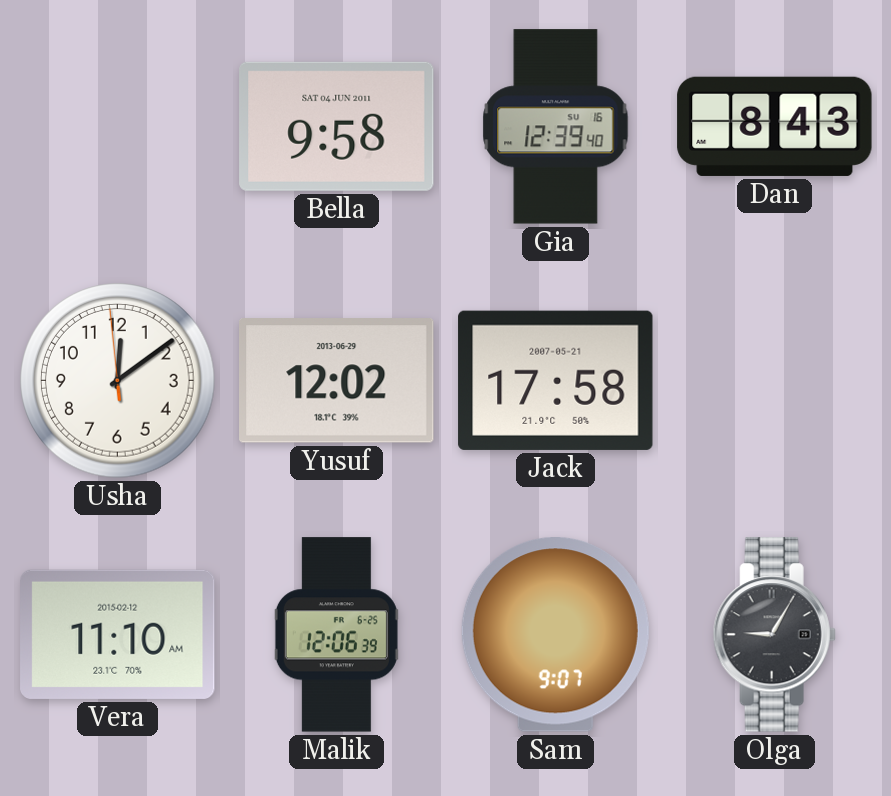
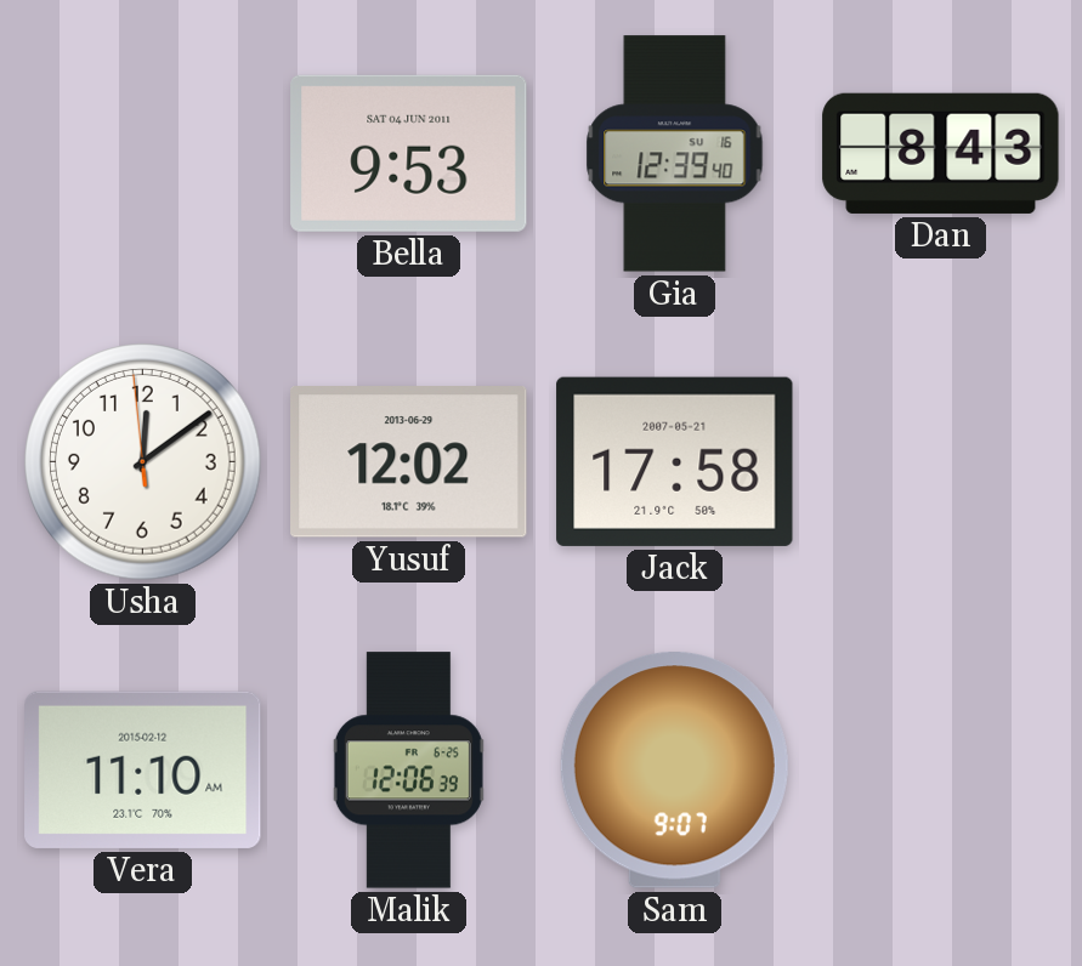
Bella: 9:58 -> 9:53 (409, 153)
Olga: 9:05 -> none (774, 635)
